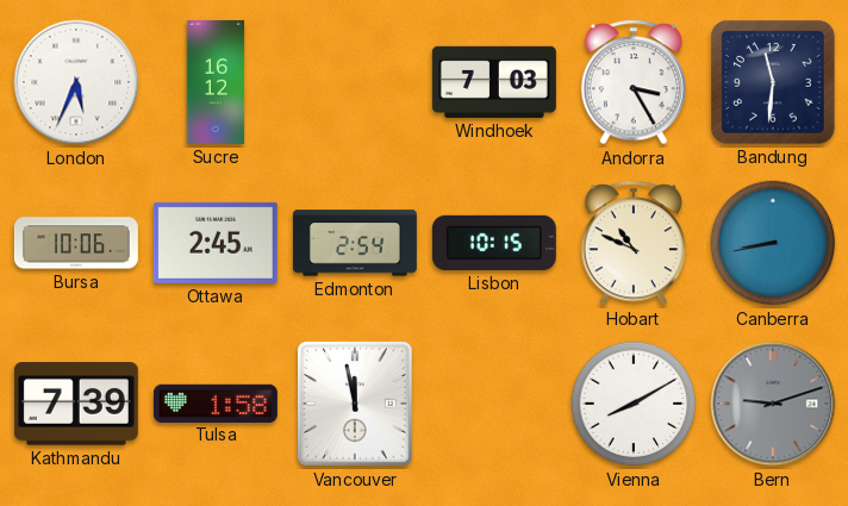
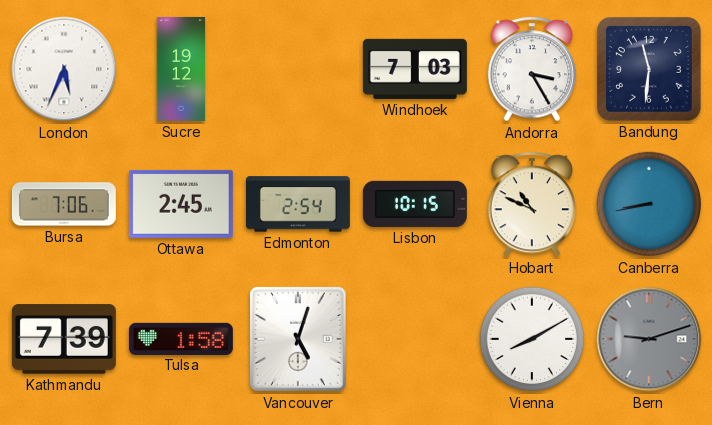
Sucre: 16:12 -> 19:12 (181, 69)
Bursa: 10:06 -> 7:06 (64, 204)
Vancouver: 11:58 -> 5:03 (299, 340)
